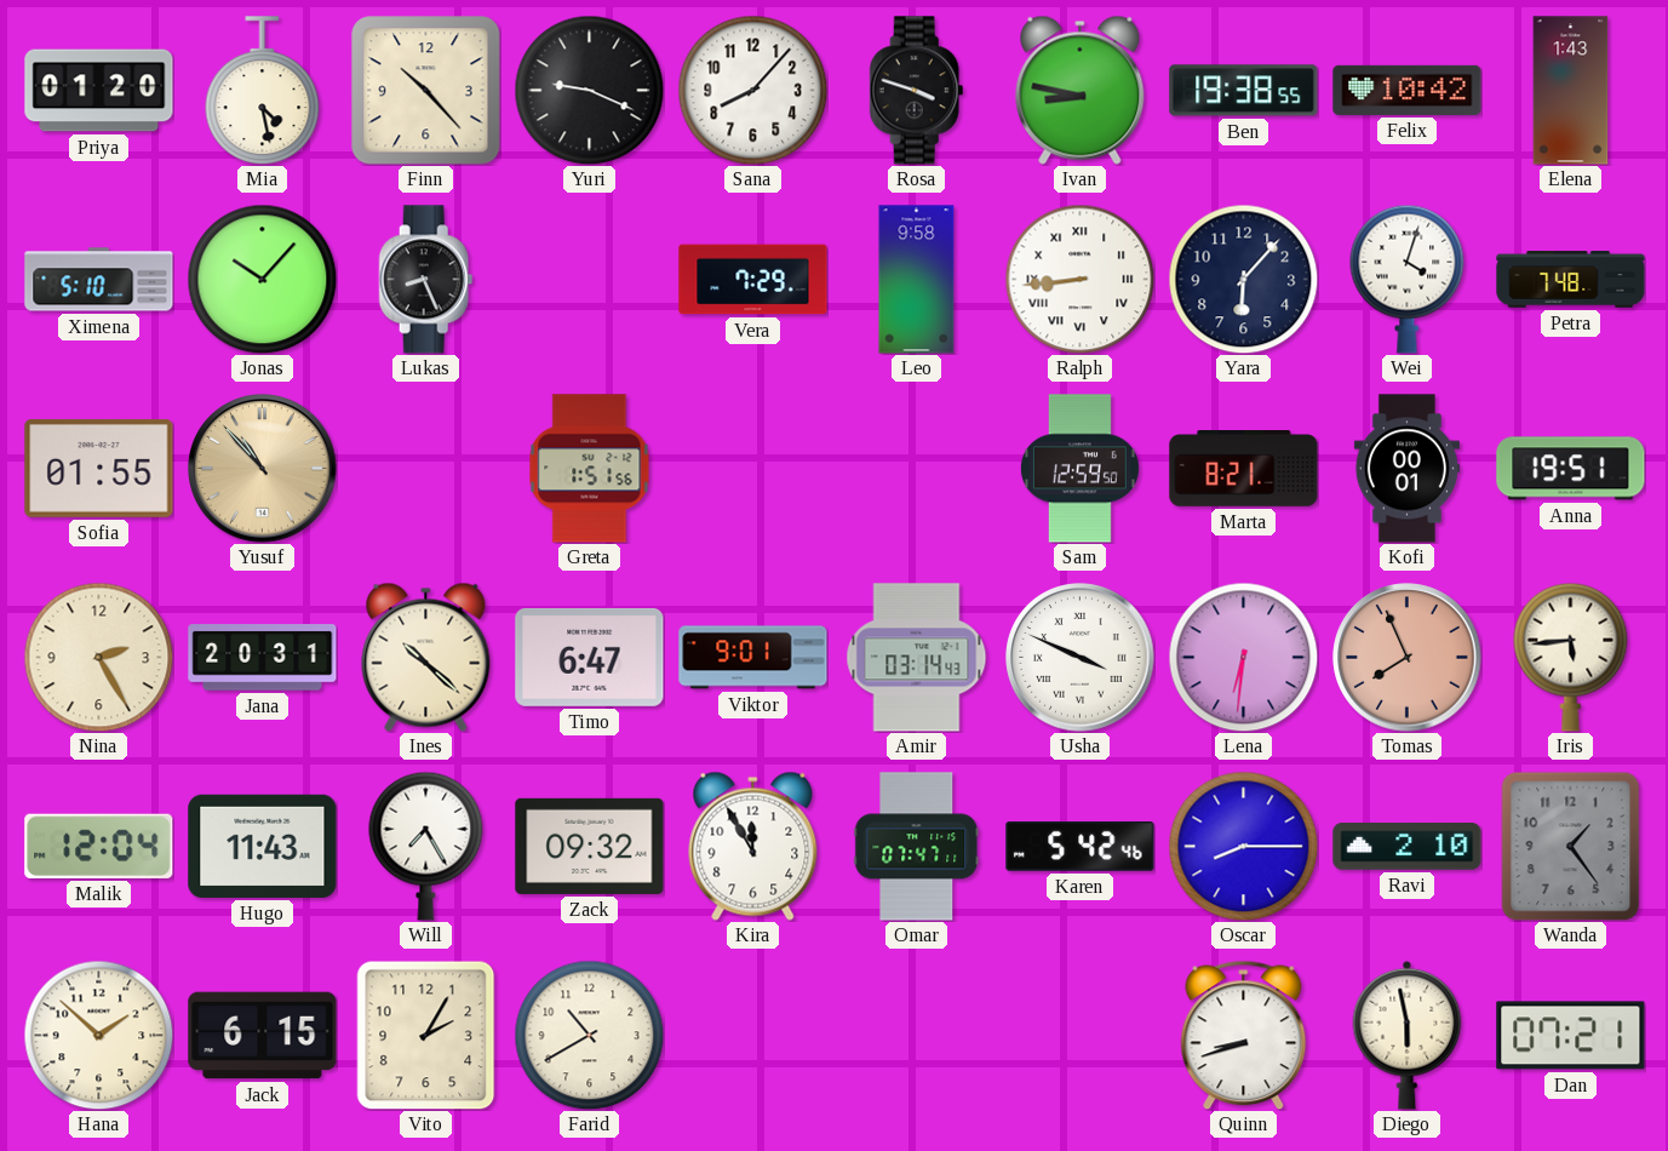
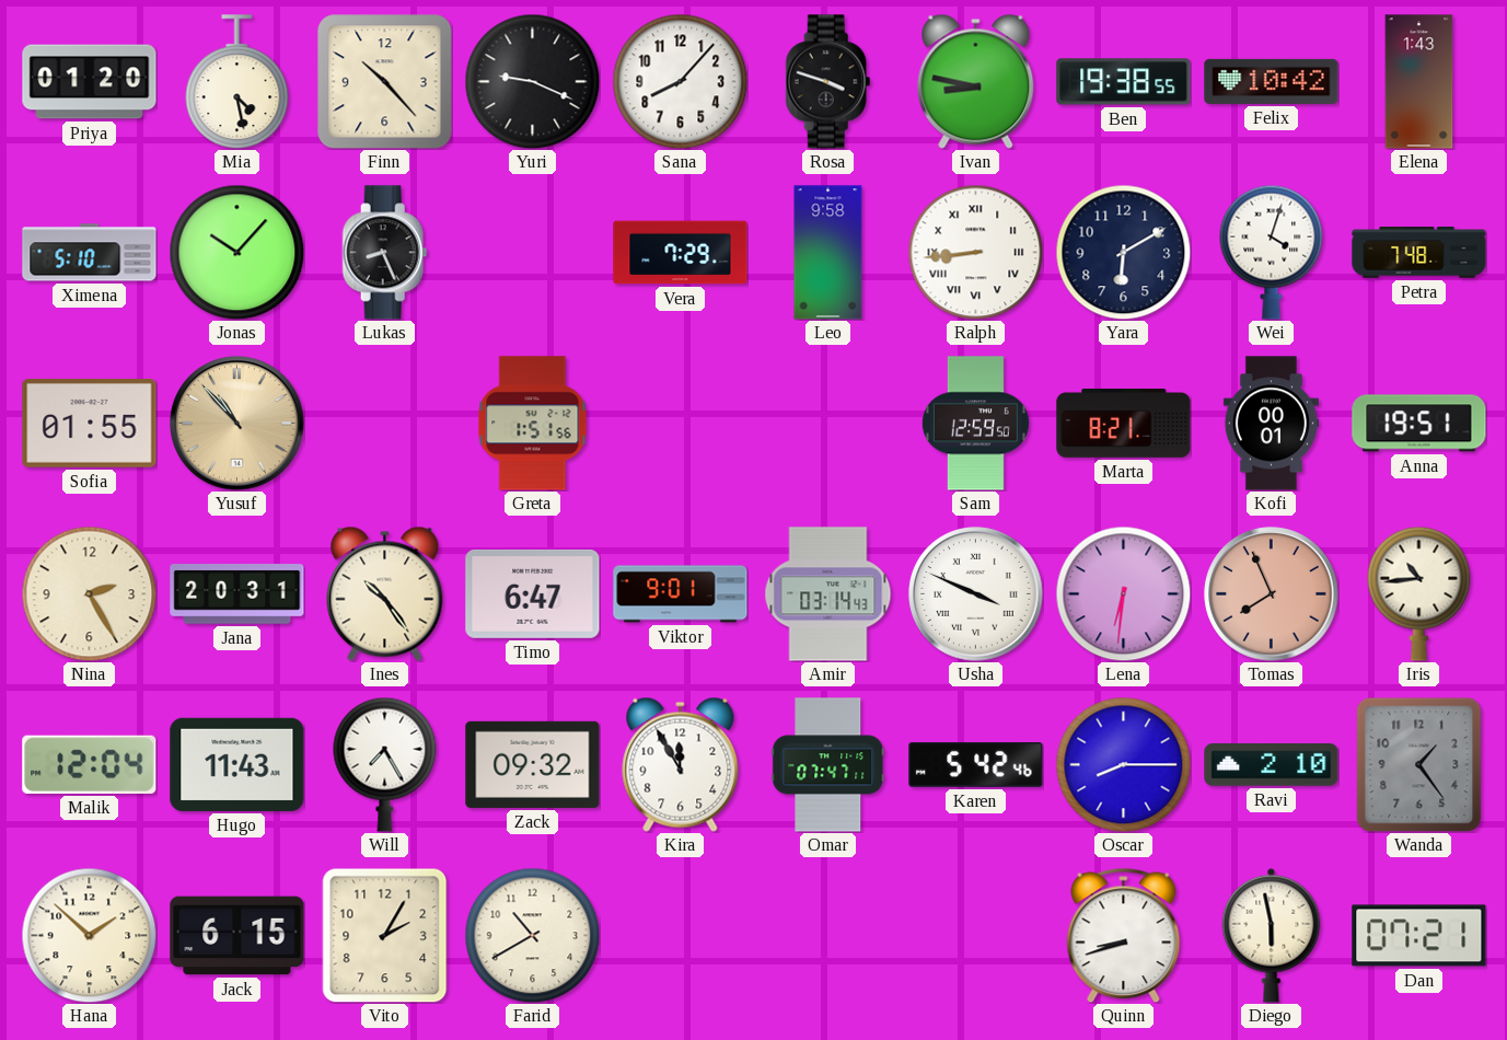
Yara: 6:07 -> 6:10 (1123, 252)
Ines: 10:22 -> 10:24 (385, 593)
Iris: 5:44 -> 10:44 (1419, 593)
